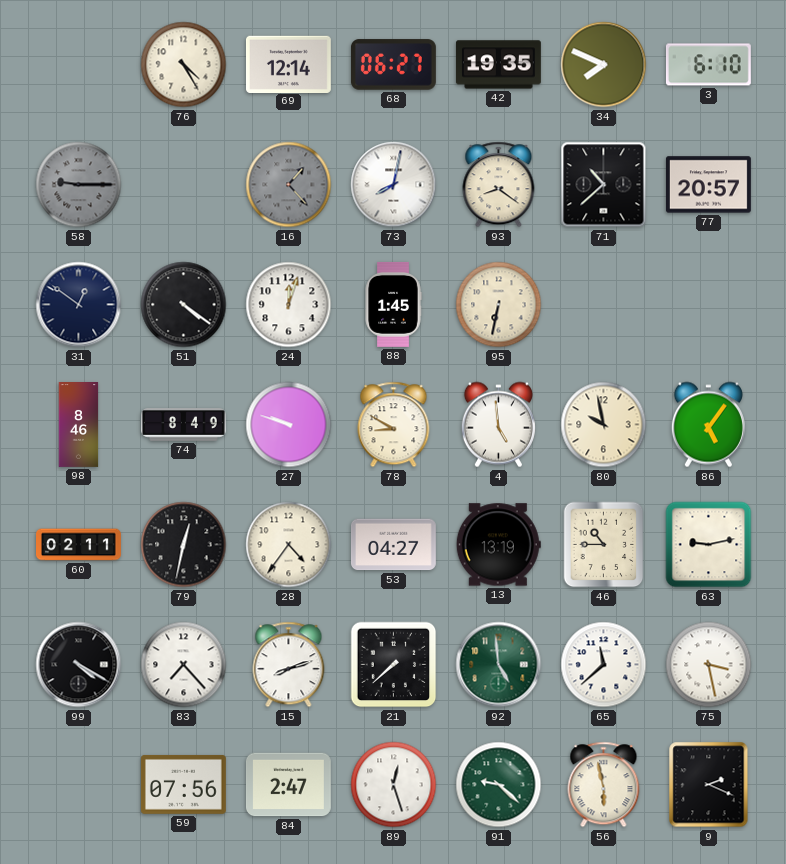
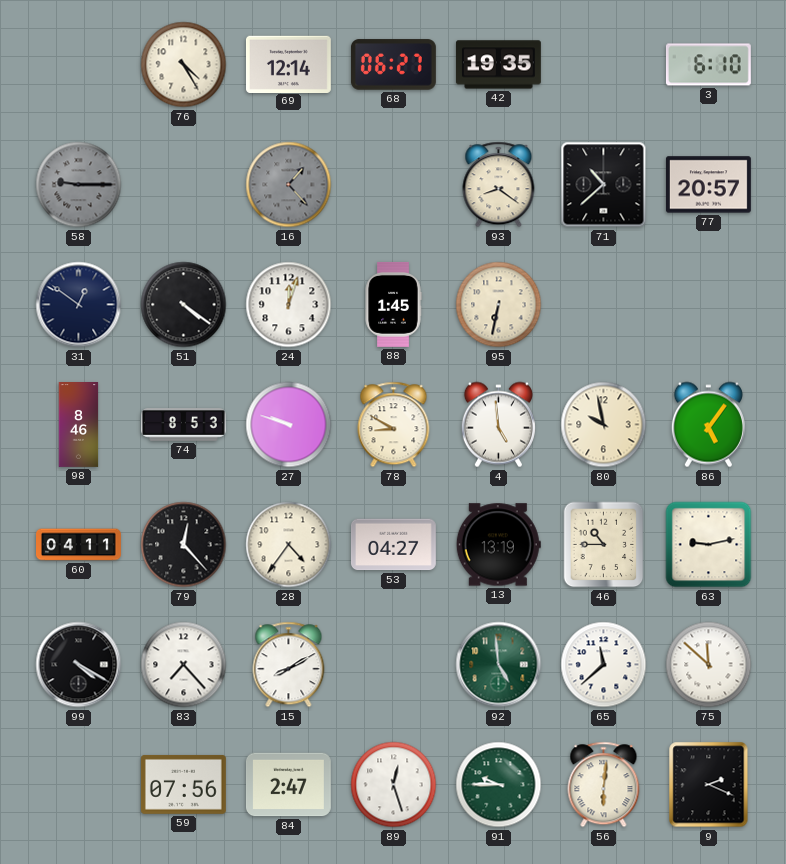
34: 7:49 -> none (604, 65)
73: 8:02 -> none (394, 185)
74: 8:49 -> 8:53 (183, 425)
60: 02:11 -> 04:11 (79, 545)
79: 12:32 -> 12:23 (184, 545)
15: 8:12 -> 8:10 (289, 665)
21: 7:38 -> none (394, 665)
75: 3:28 -> 11:52 (709, 665)
91: 9:22 -> 9:45 (499, 785)
56: 5:58 -> 6:01 (604, 785)
